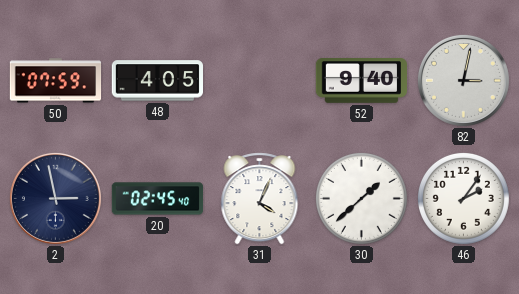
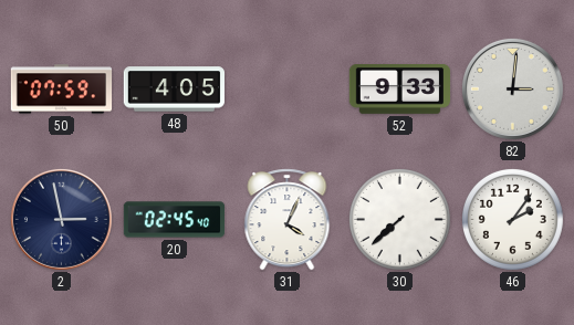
52: 9:40 -> 9:33 (399, 90)
82: 3:02 -> 3:01 (512, 88)
30: 1:38 -> 7:38 (399, 219)
